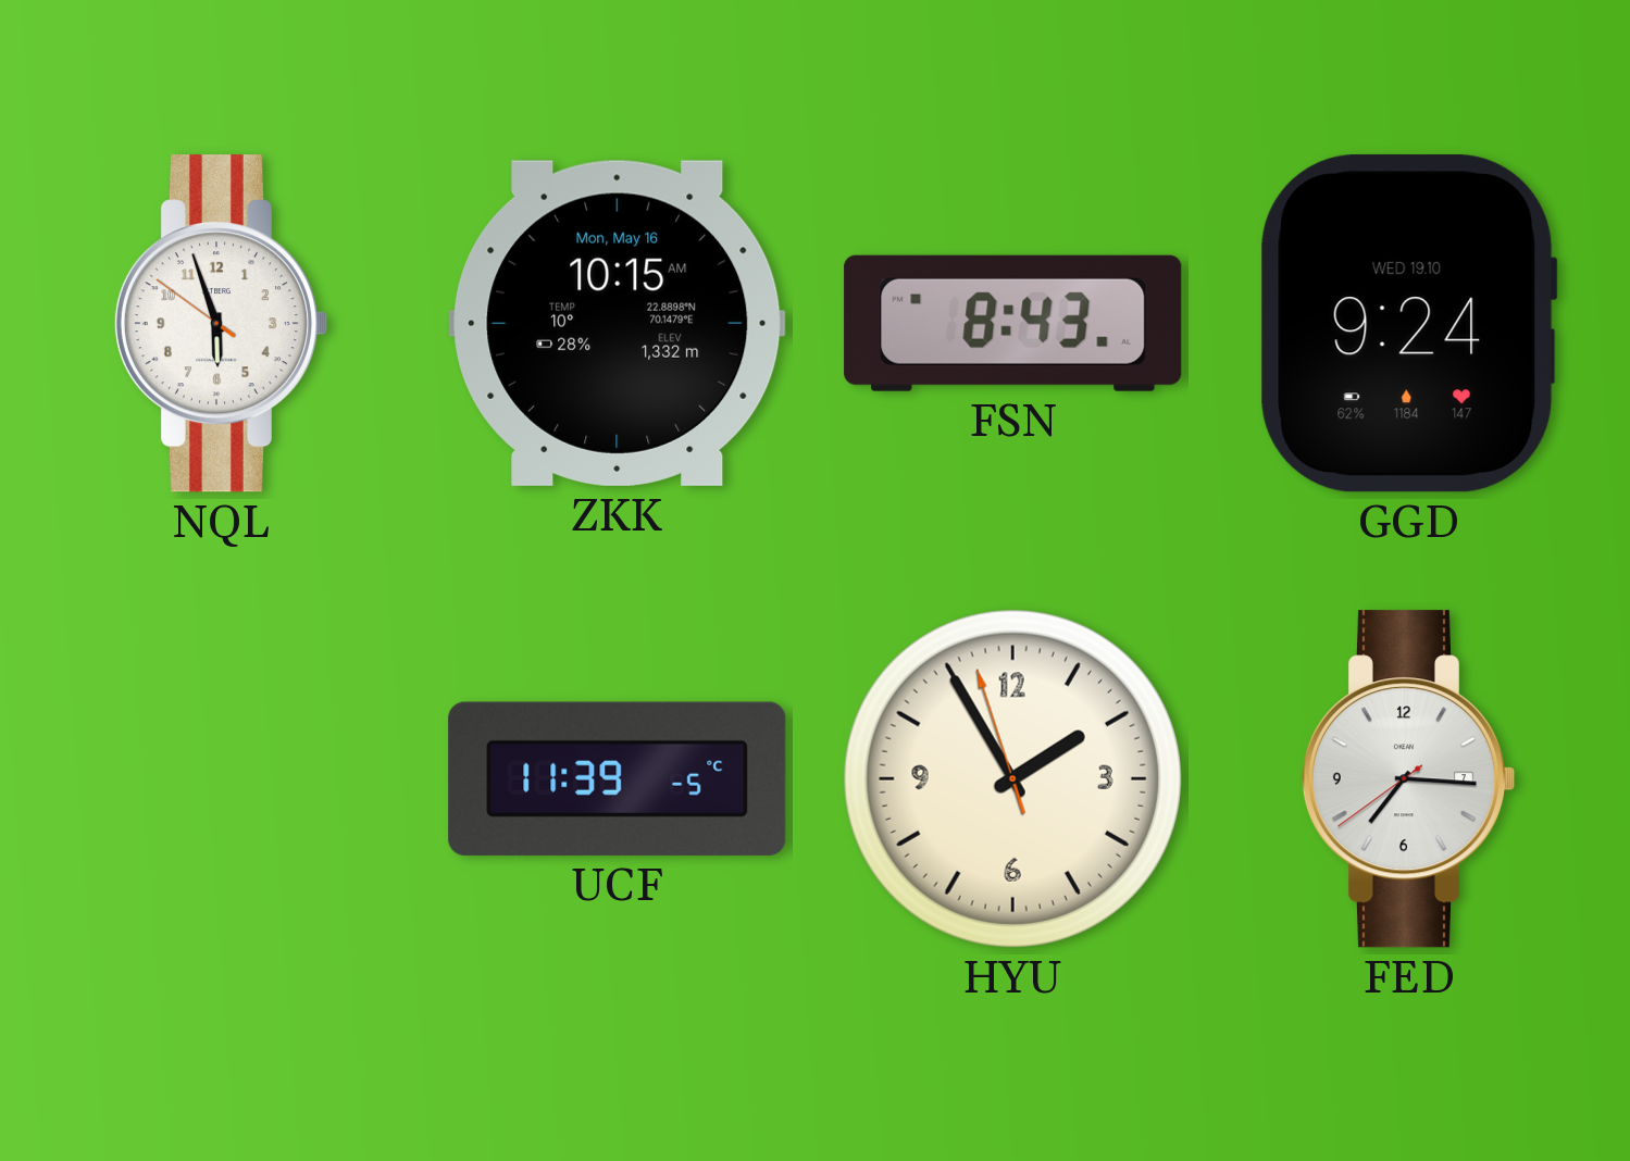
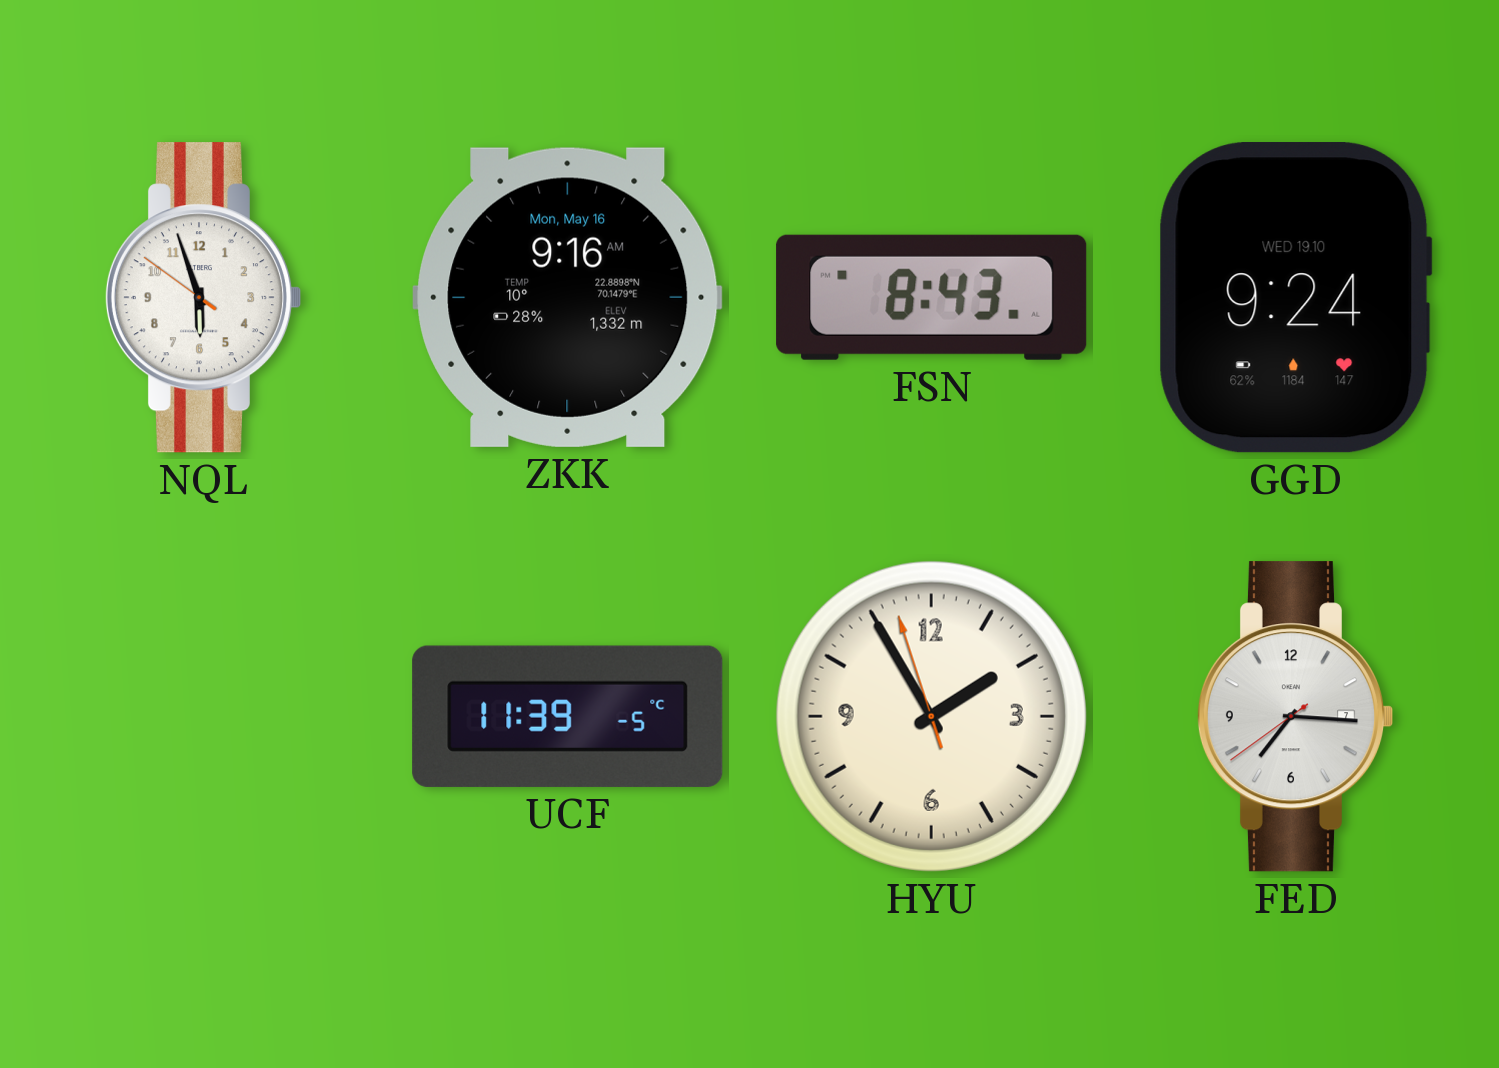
ZKK: 10:15 -> 9:16 (568, 297)
